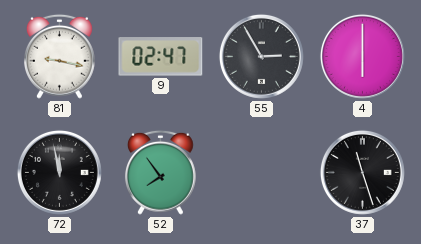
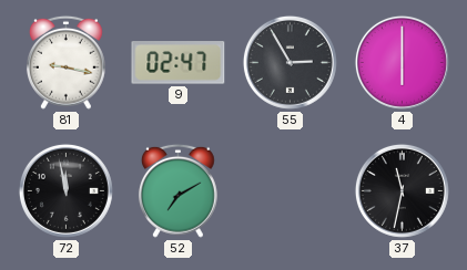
52: 7:54 -> 7:10 (177, 190)
37: 11:27 -> 11:32 (402, 190)
